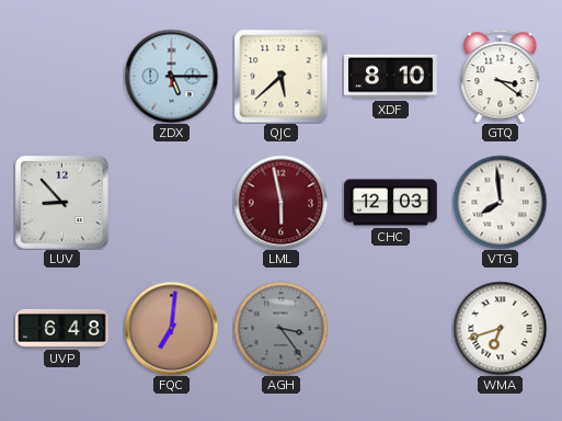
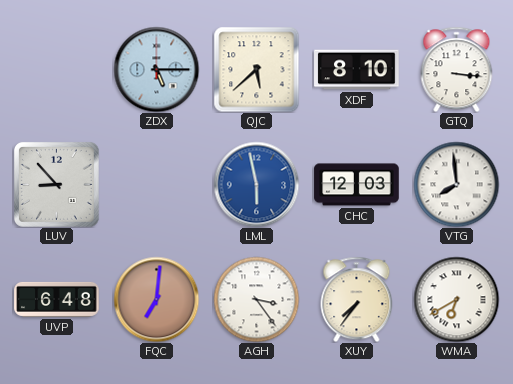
GTQ: 3:21 -> 3:16 (457, 69)
LML dial: burgundy -> blue (256, 184)
AGH dial: grey -> white (256, 299)
XUY: none -> 7:36 (357, 299)
WMA: 6:42 -> 6:40 (456, 299)
